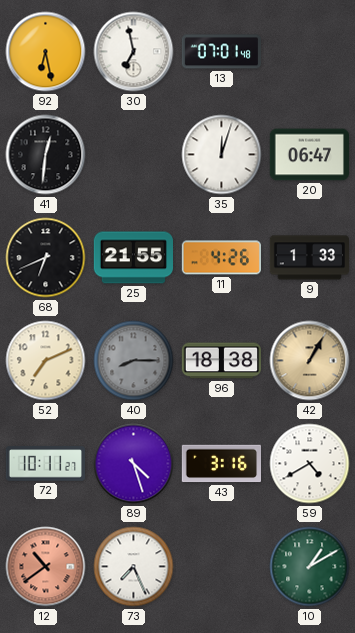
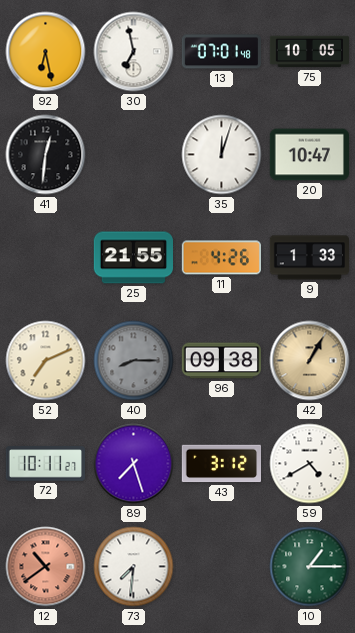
75: none -> 10:05 (310, 52)
20: 06:47 -> 10:47 (309, 155)
68: 6:41 -> none (46, 258)
96: 18:38 -> 09:38 (221, 361)
89: 4:27 -> 7:27 (134, 464)
43: 3:16 -> 3:12 (221, 464)
73: 7:26 -> 7:31 (134, 567)
10: 1:10 -> 1:15 (310, 567)
